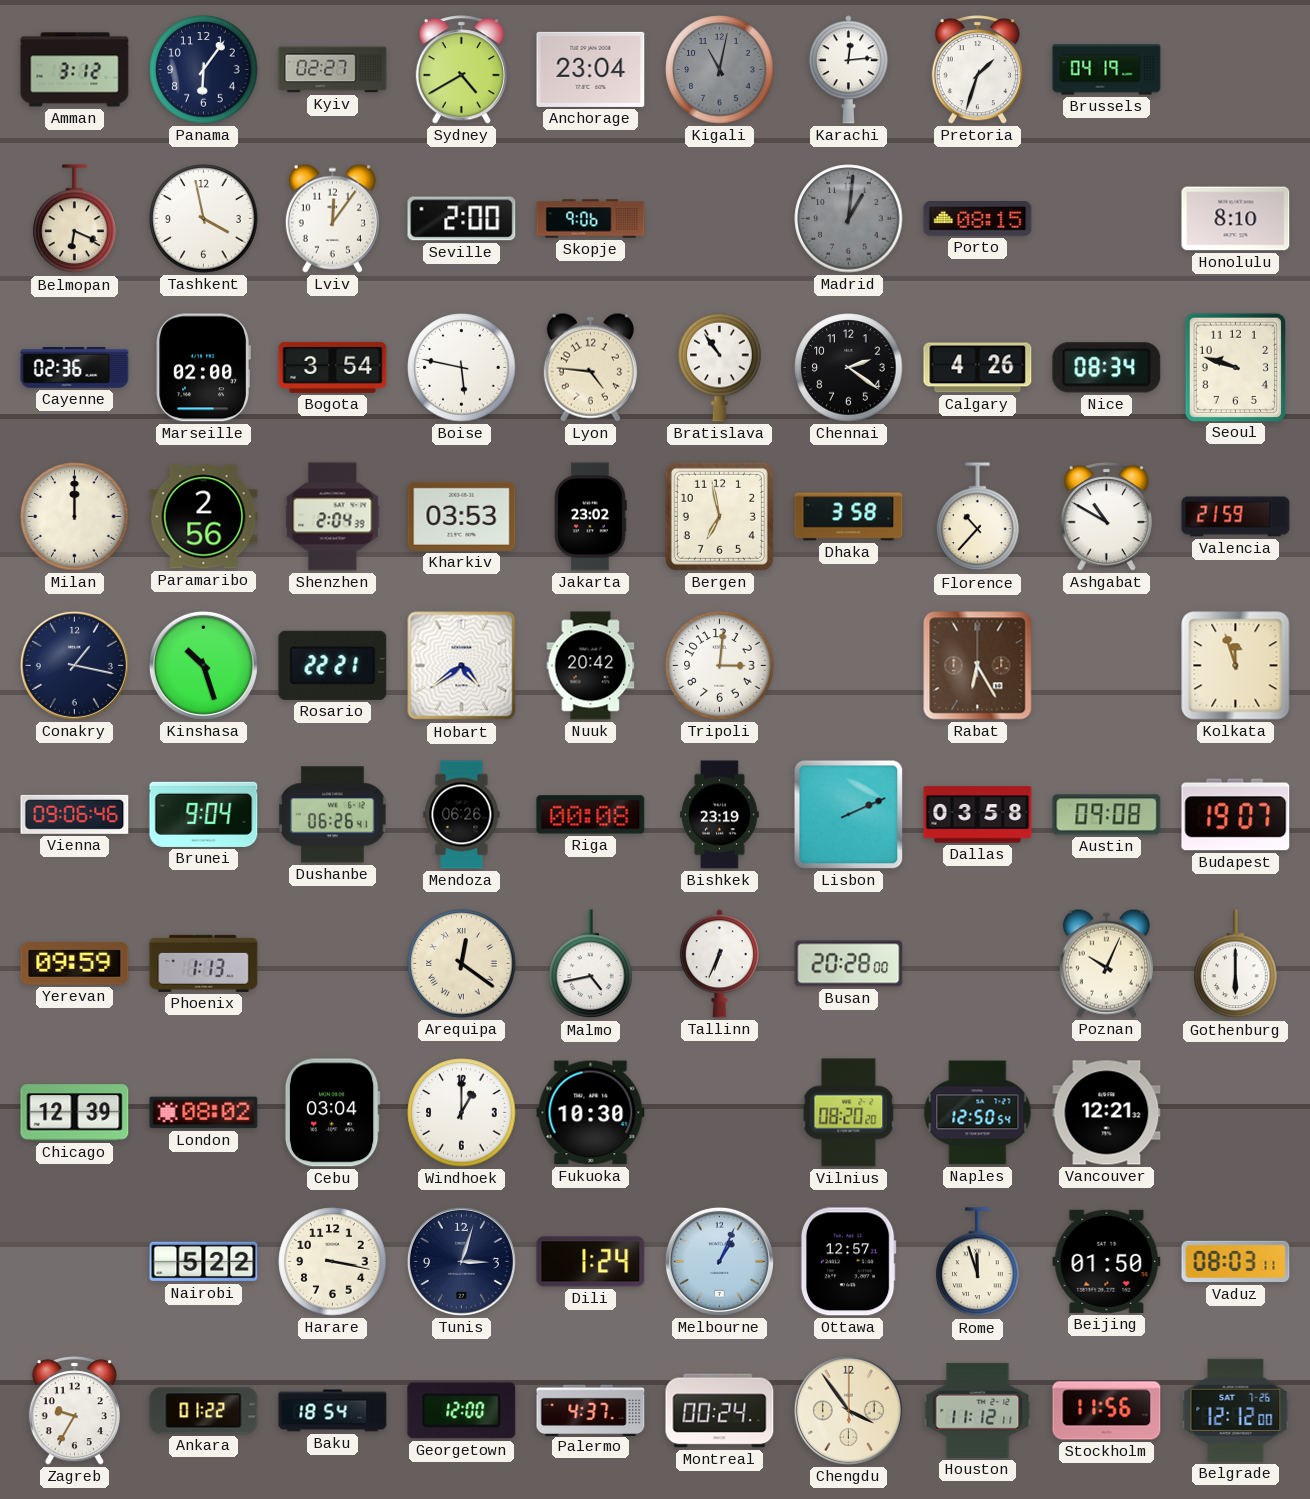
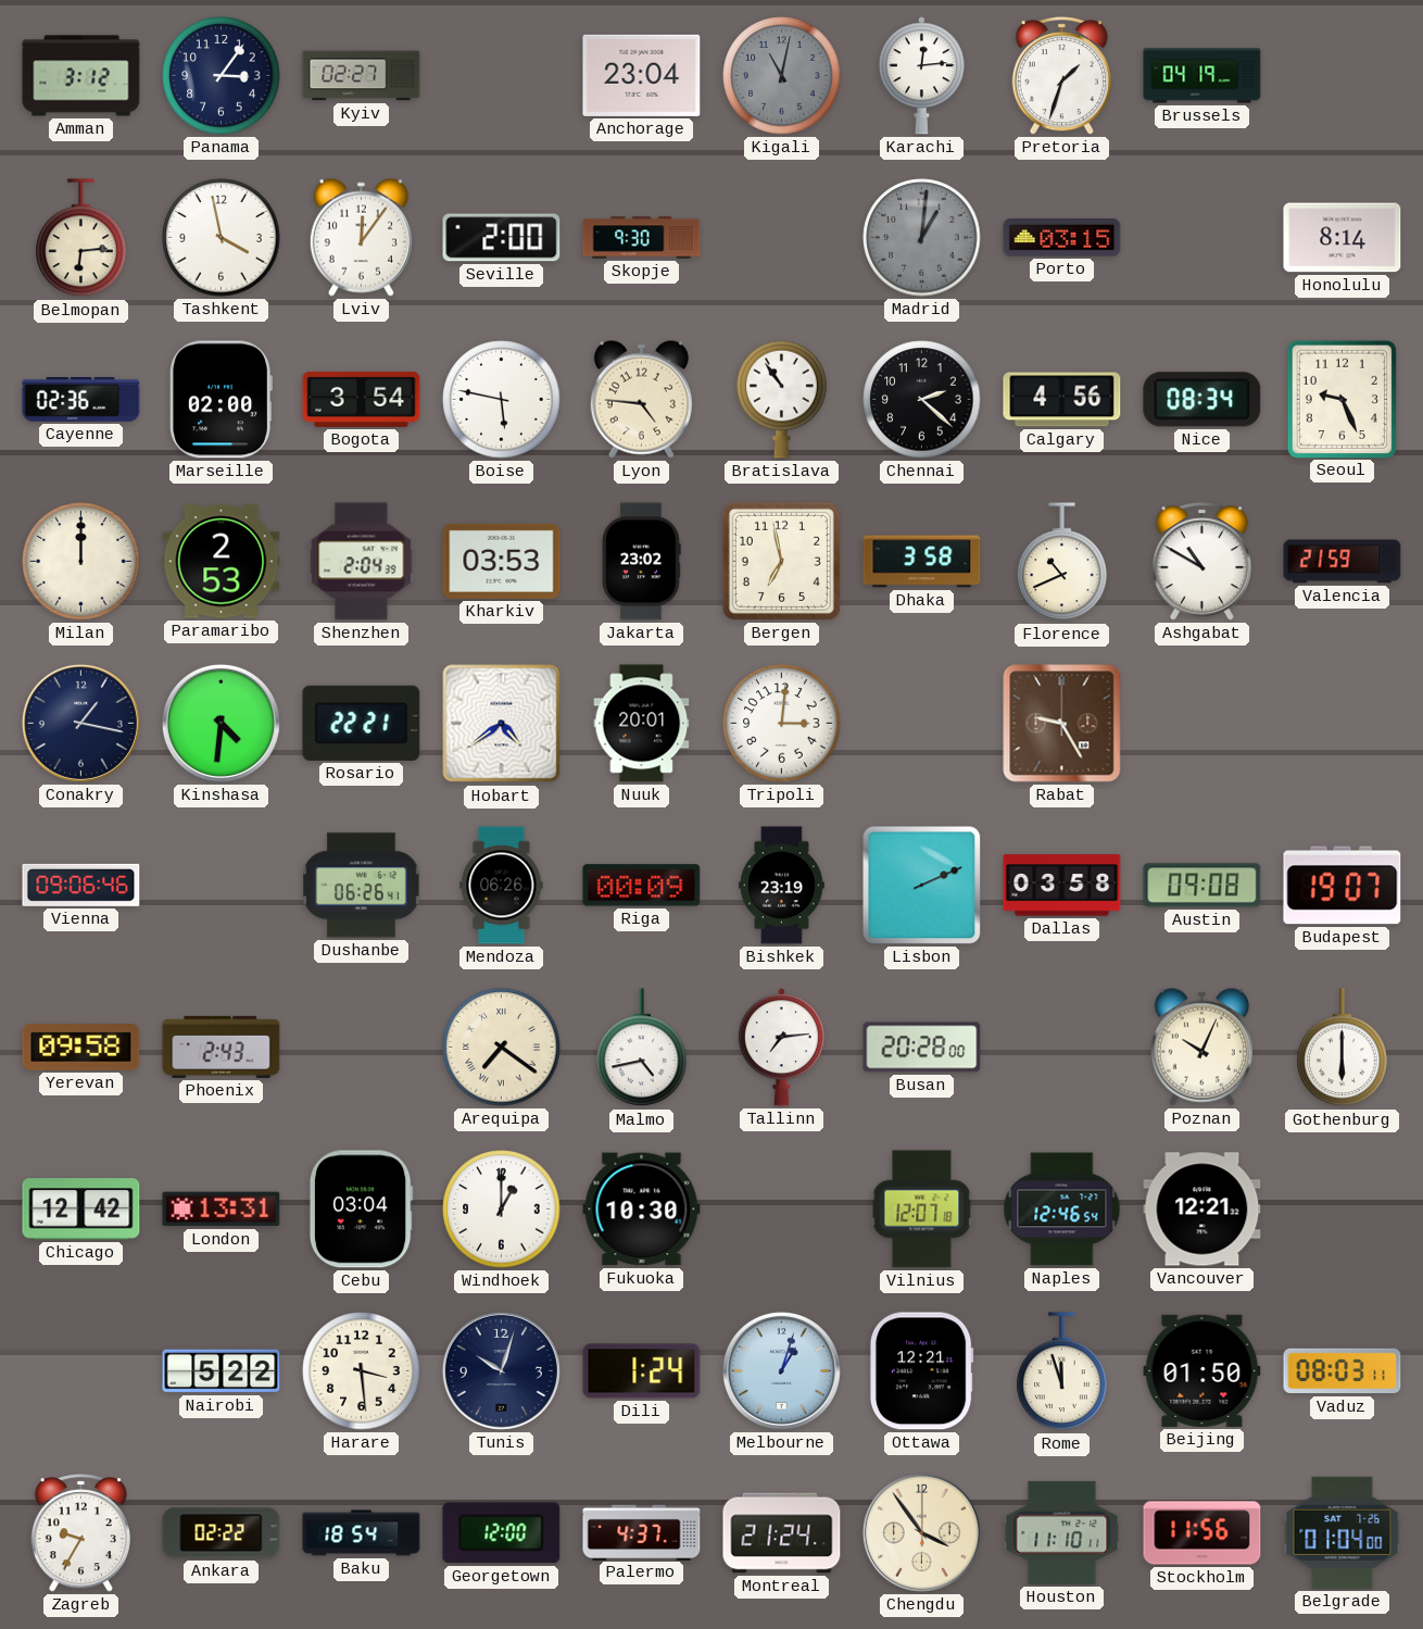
Panama: 6:06 -> 3:06 (222, 76)
Sydney: 4:40 -> none (461, 70)
Belmopan: 6:19 -> 6:14 (81, 238)
Skopje: 9:06 -> 9:30 (642, 238)
Porto: 08:15 -> 03:15 (1062, 238)
Honolulu: 8:10 -> 8:14 (1343, 238)
Chennai: 2:21 -> 2:22 (922, 400)
Calgary: 4:26 -> 4:56 (1062, 400)
Seoul: 9:48 -> 9:26 (1342, 399)
Paramaribo: 2:56 -> 2:53 (222, 562)
Florence: 10:37 -> 10:41 (1062, 562)
Kinshasa: 10:27 -> 4:31 (221, 723)
Nuuk: 20:42 -> 20:01 (642, 724)
Rabat: 6:25 -> 9:25 (1062, 724)
Kolkata: 11:57 -> none (1236, 666)
Brunei: 9:04 -> none (204, 814)
Riga: 00:08 -> 00:09 (642, 886)
Yerevan: 09:59 -> 09:58 (81, 1048)
Phoenix: 1:13 -> 2:43 (222, 1047)
Arequipa: 12:21 -> 7:21 (502, 1048)
Tallinn: 6:34 -> 7:14 (781, 1048)
Chicago: 12:39 -> 12:42 (81, 1210)
London: 08:02 -> 13:31 (222, 1210)
Vilnius: 08:20 -> 12:07 (922, 1210)
Naples: 12:50 -> 12:46 (1062, 1210)
Harare: 3:17 -> 3:29 (362, 1371)
Tunis: 3:03 -> 10:03 (501, 1370)
Melbourne: 1:04 -> 1:03 (781, 1370)
Ottawa: 12:57 -> 12:21 (921, 1371)
Ankara: 01:22 -> 02:22 (222, 1533)
Montreal: 00:24 -> 21:24 (782, 1533)
Houston: 11:12 -> 11:10 (1062, 1532)
Belgrade: 12:12 -> 01:04 (1343, 1532)
